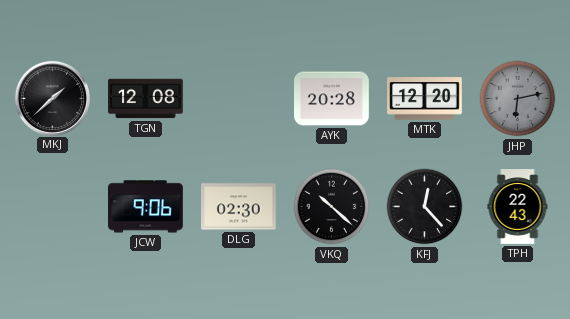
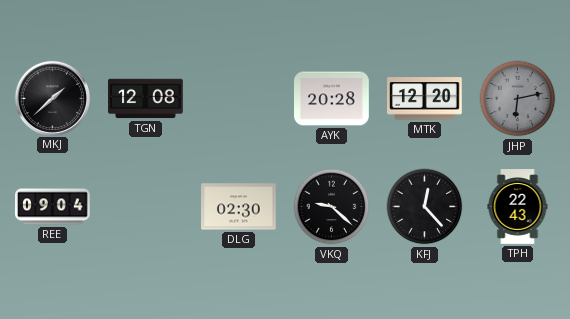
REE: none -> 09:04 (53, 207)
JCW: 9:06 -> none (146, 207)
VKQ: 10:22 -> 9:22 (332, 207)
